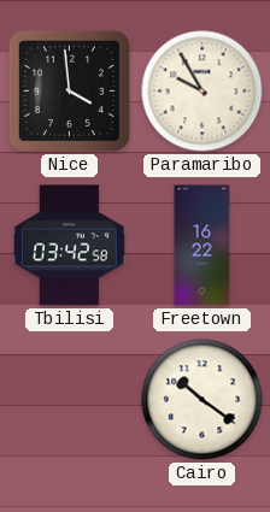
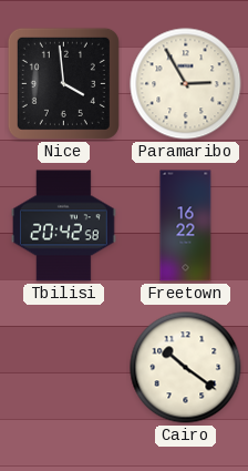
Paramaribo: 9:55 -> 2:55 (186, 84)
Tbilisi: 03:42 -> 20:42 (64, 226)
